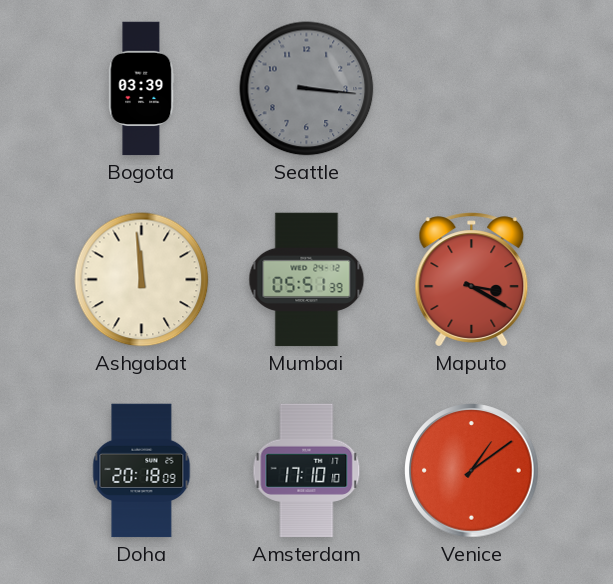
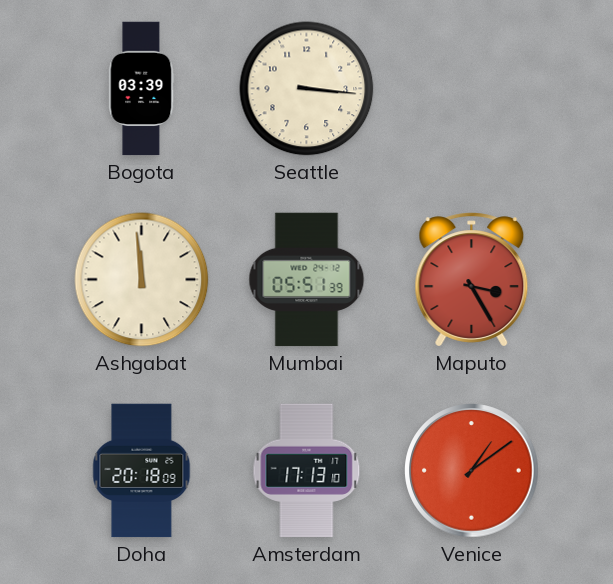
Seattle dial: grey -> cream (307, 89)
Maputo: 3:20 -> 3:25 (472, 280)
Amsterdam: 17:10 -> 17:13 (307, 471)
